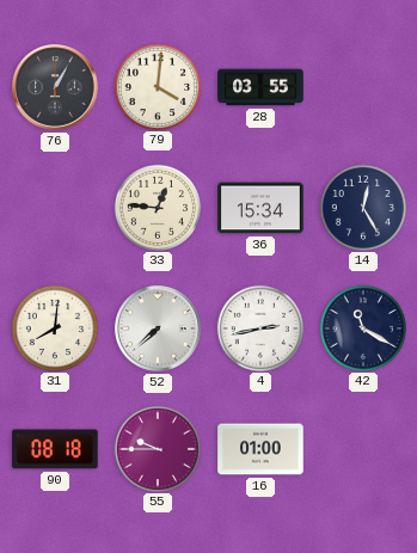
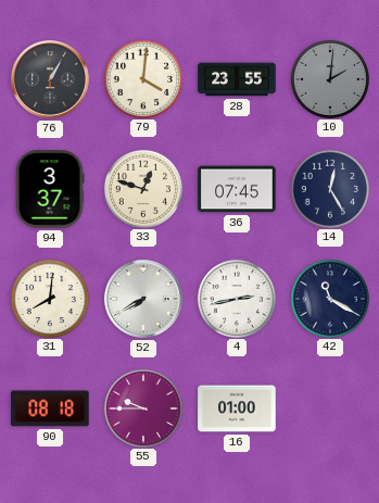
28: 03:55 -> 23:55 (237, 79)
10: none -> 2:01 (329, 78)
94: none -> 3:37 (50, 189)
33: 12:46 -> 12:48 (142, 188)
36: 15:34 -> 07:45 (237, 189)
52: 7:38 -> 7:40 (143, 299)
